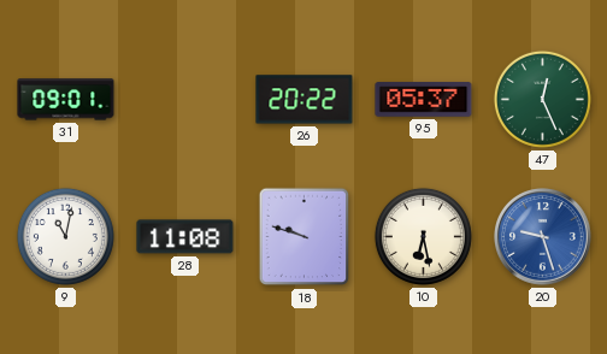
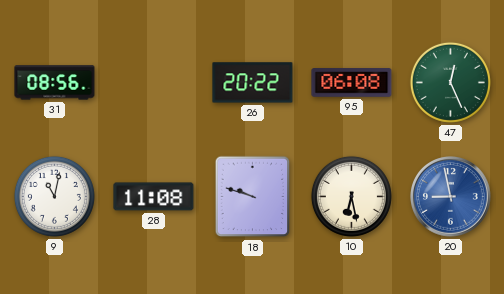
31: 09:01 -> 08:56 (55, 83)
95: 05:37 -> 06:08 (352, 83)
20: 9:27 -> 8:58 (451, 197)
